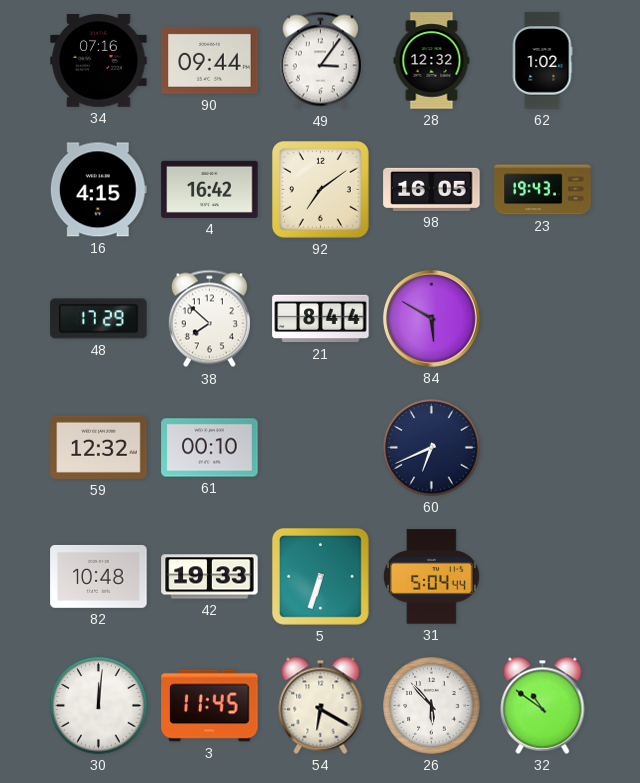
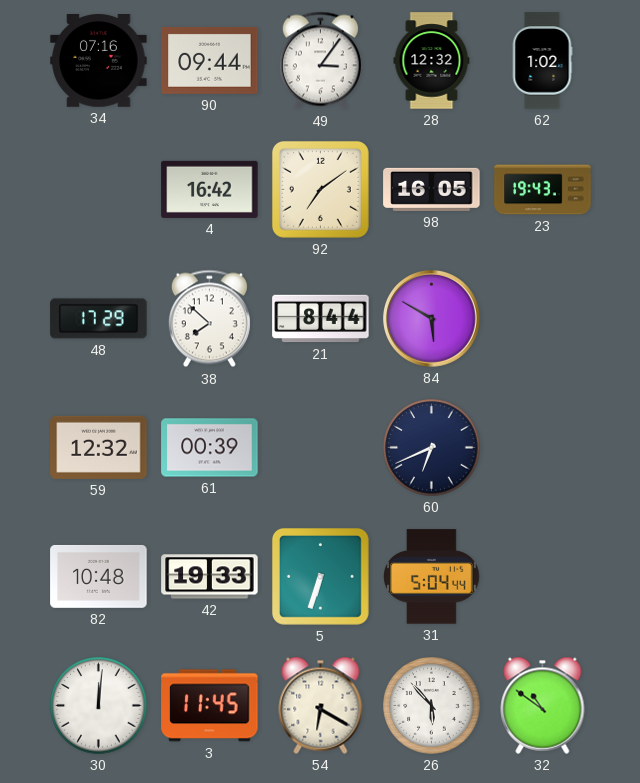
16: 4:15 -> none (98, 190)
61: 00:10 -> 00:39 (210, 448)
